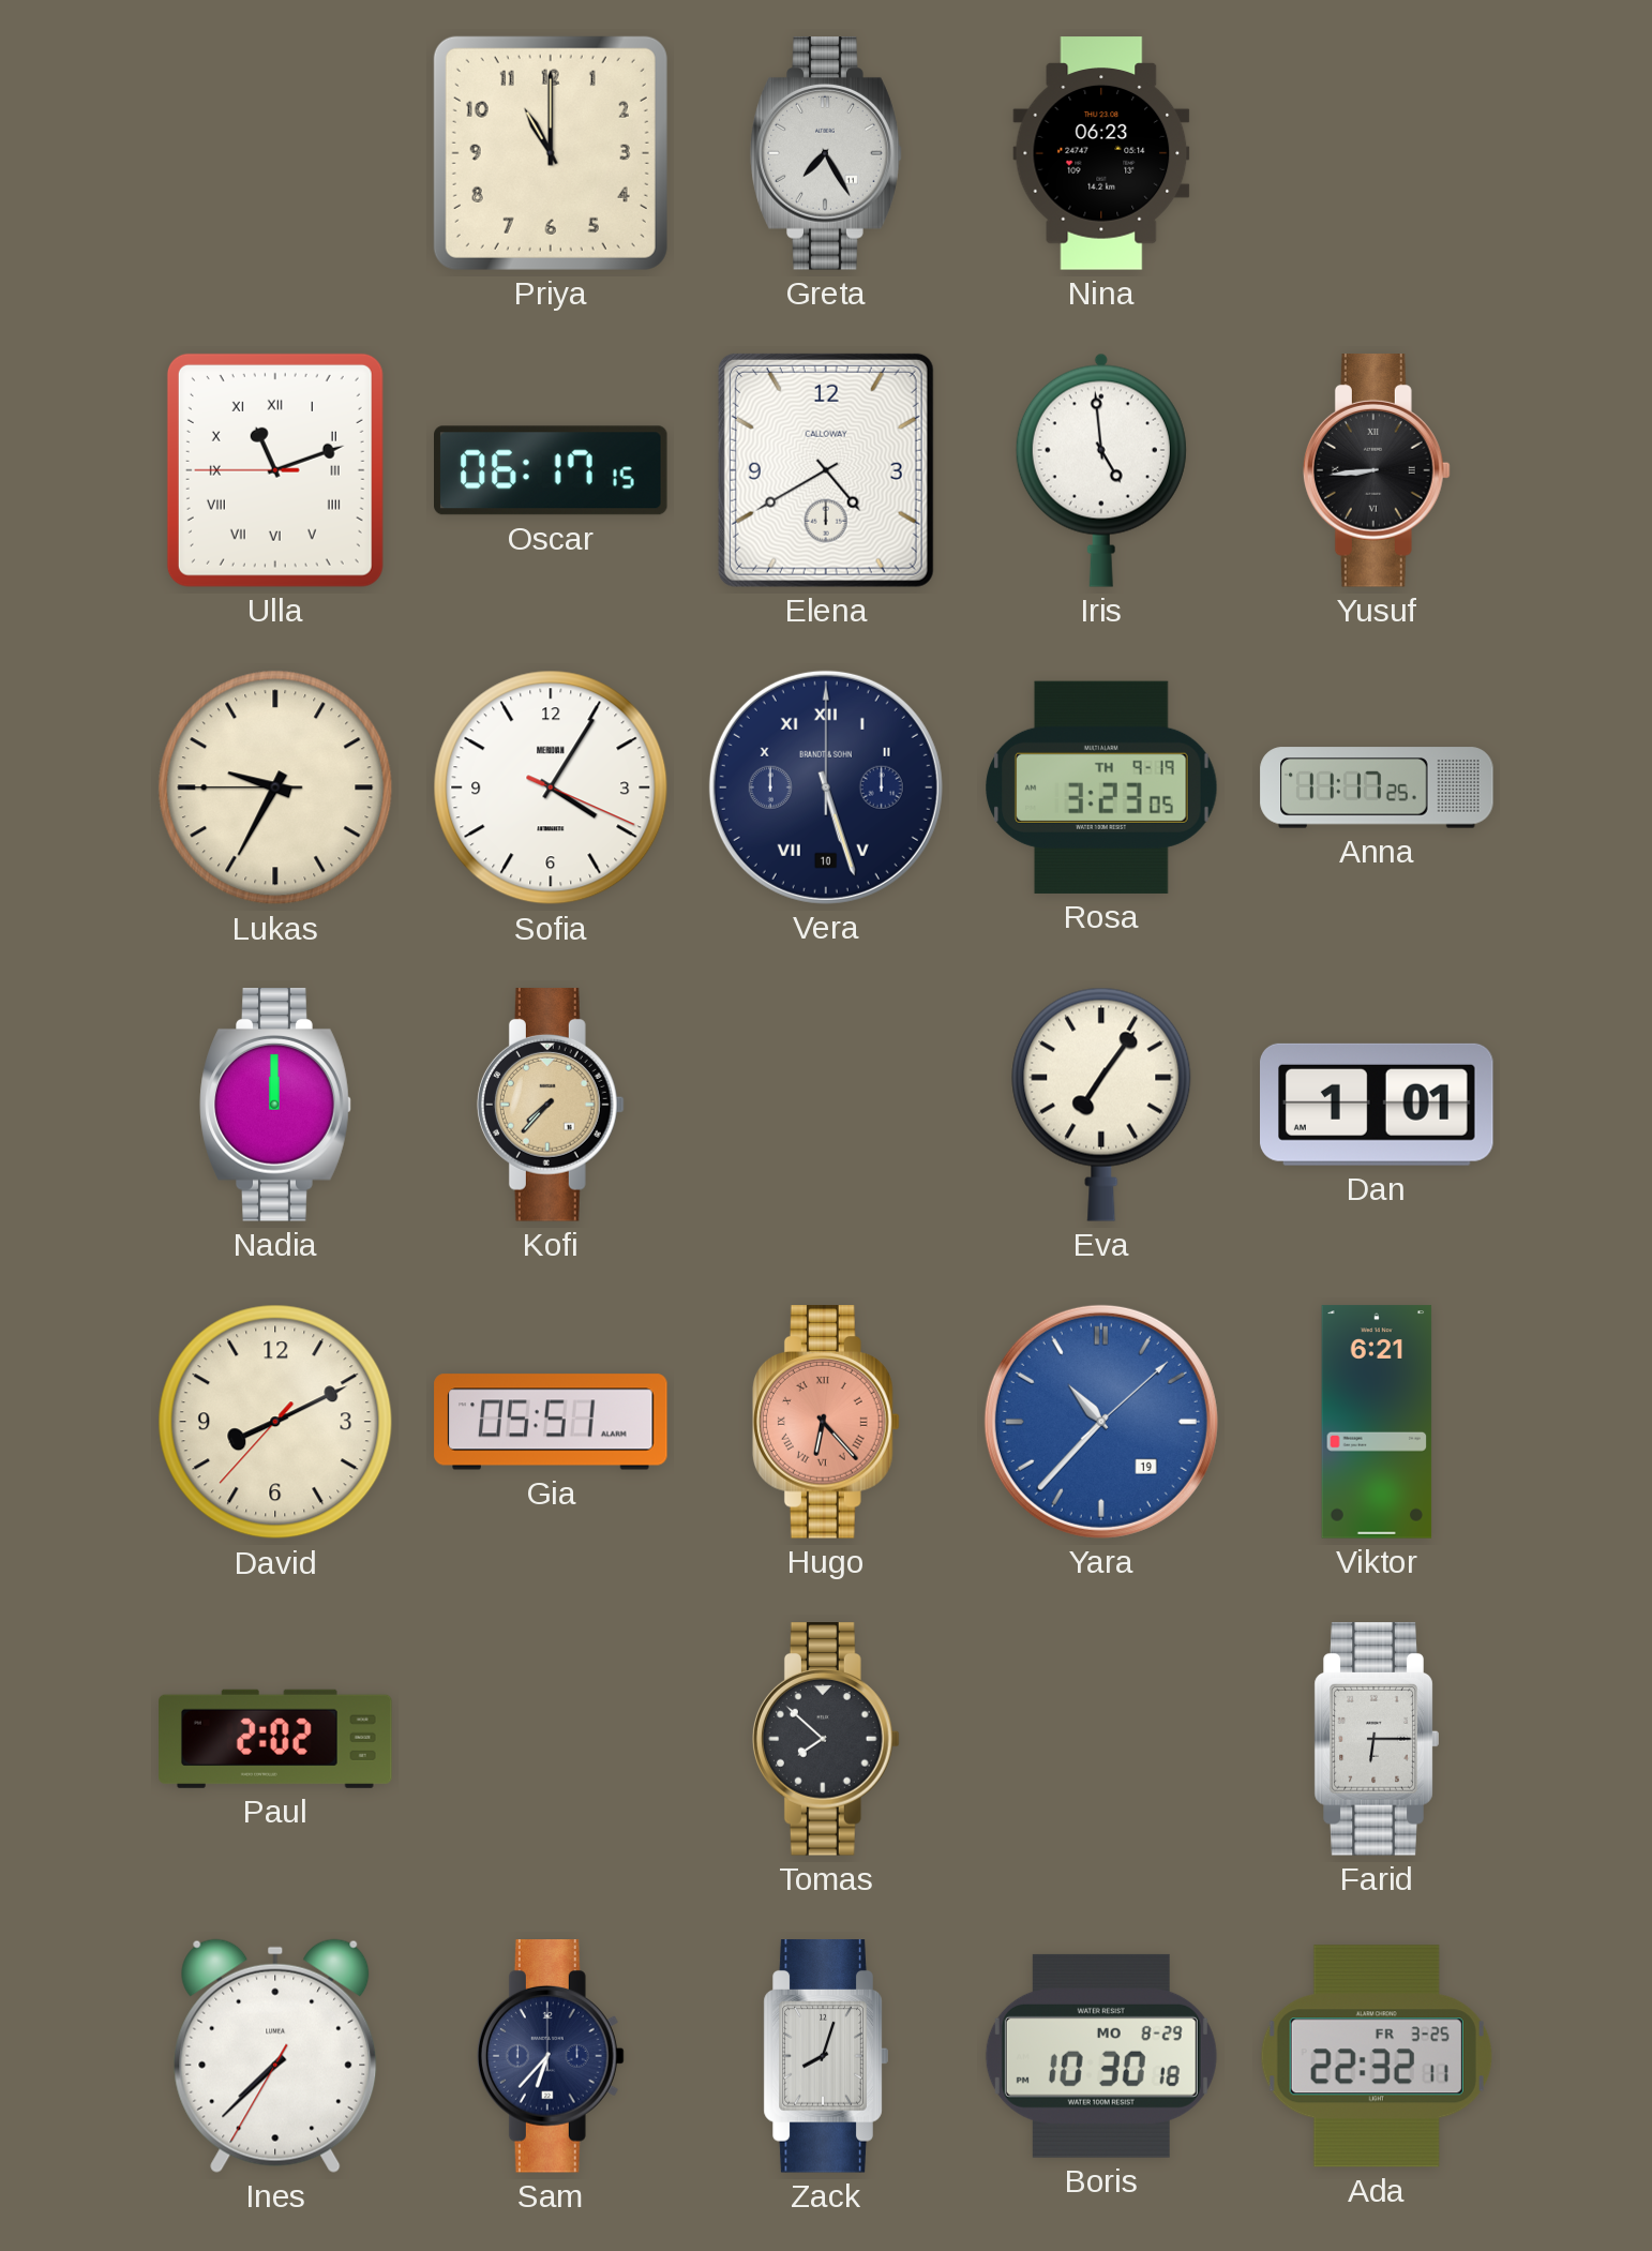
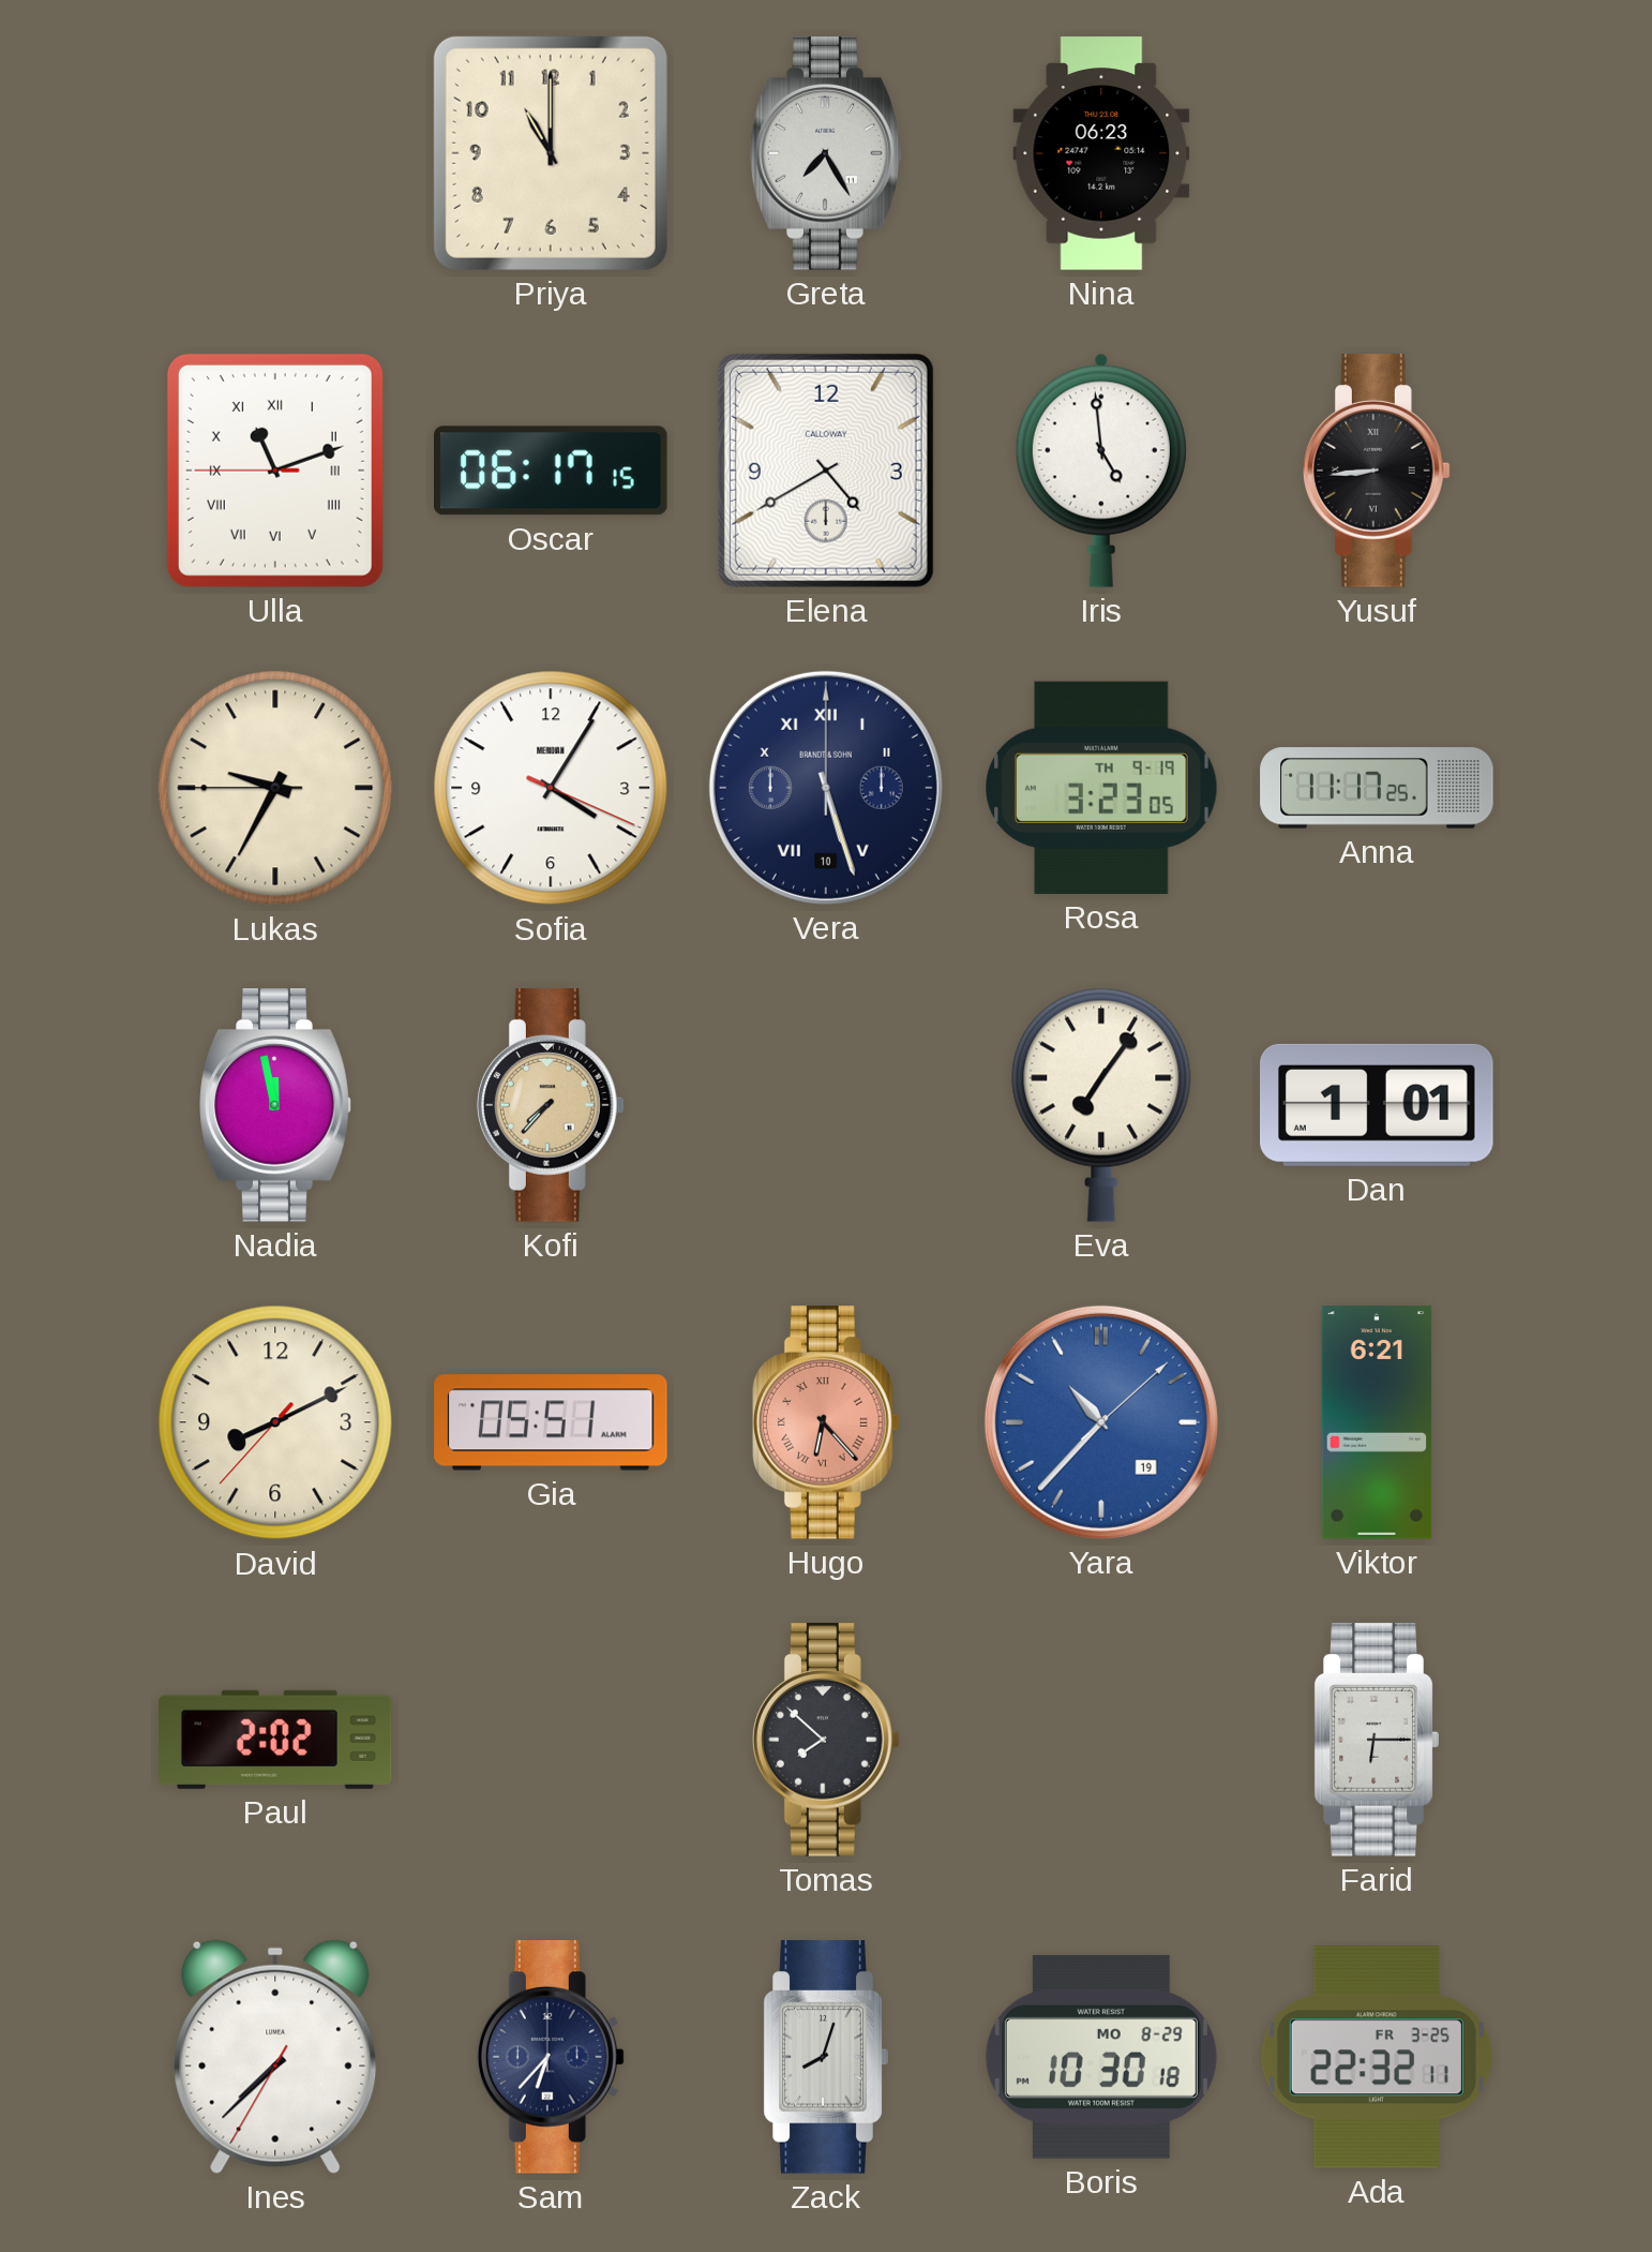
Nadia: 12:00 -> 11:58 (275, 1105)
